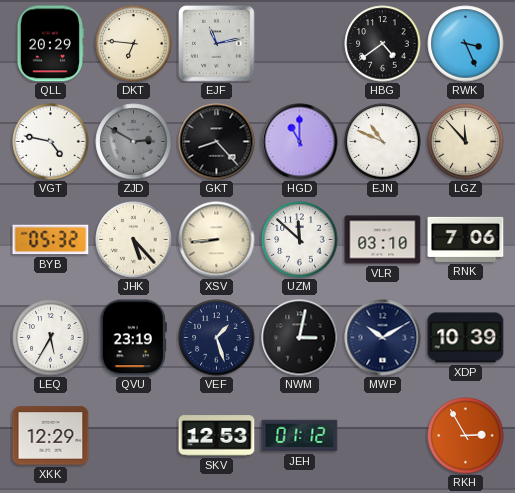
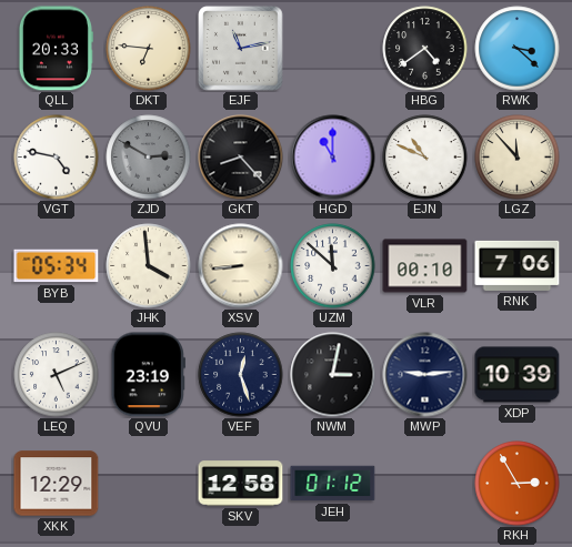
QLL: 20:29 -> 20:33 (56, 49)
RWK: 3:26 -> 3:22 (518, 49)
BYB: 05:32 -> 05:34 (57, 266)
JHK: 5:23 -> 3:59 (149, 266)
VLR: 03:10 -> 00:10 (425, 266)
LEQ: 5:35 -> 5:11 (57, 375)
VEF: 1:27 -> 12:27 (241, 375)
MWP: 10:10 -> 9:14 (425, 375)
SKV: 12:53 -> 12:58 (241, 484)
